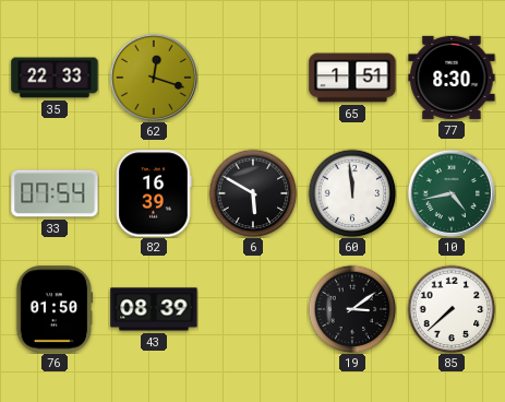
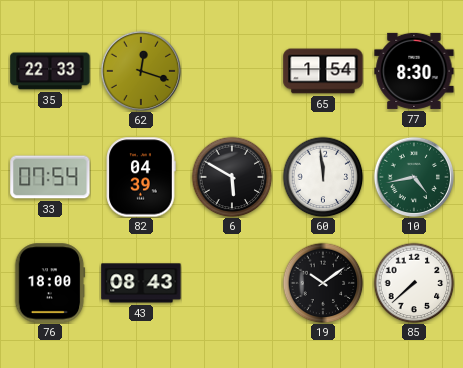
65: 1:51 -> 1:54 (323, 71)
82: 16:39 -> 04:39 (141, 177)
76: 01:50 -> 18:00 (50, 283)
43: 08:39 -> 08:43 (141, 283)
19: 3:09 -> 10:09 (323, 283)
